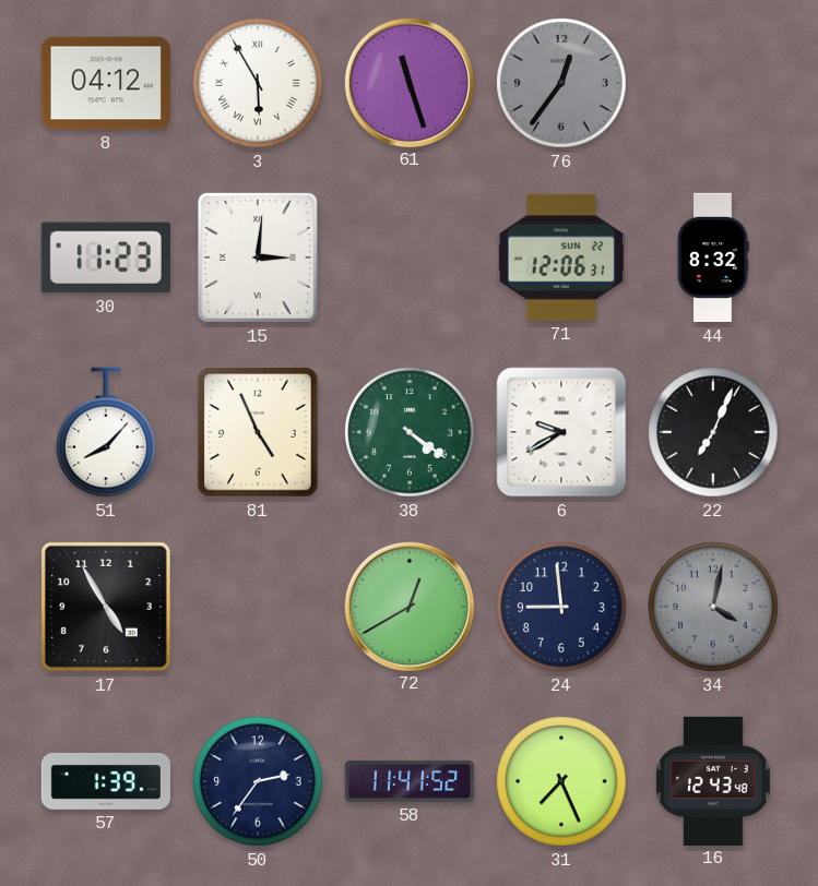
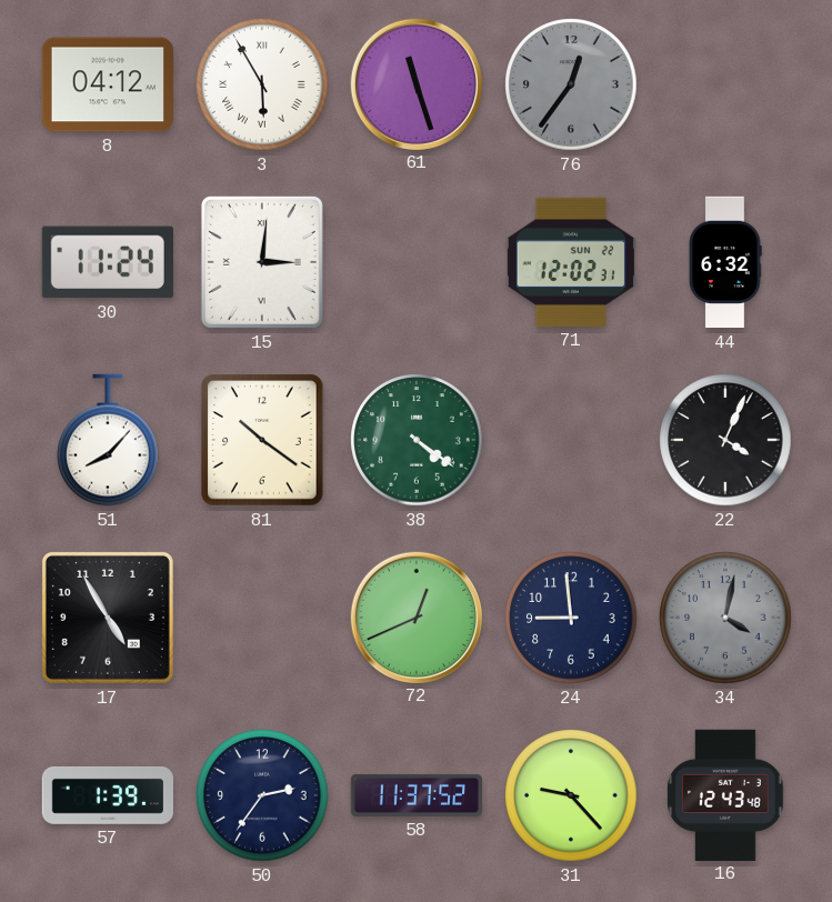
30: 11:23 -> 11:24 (108, 262)
71: 12:06 -> 12:02 (571, 262)
44: 8:32 -> 6:32 (725, 262)
81: 4:56 -> 10:21 (262, 440)
6: 9:40 -> none (561, 432)
22: 7:04 -> 4:04 (725, 440)
72: 12:40 -> 12:41 (415, 617)
58: 11:41 -> 11:37 (417, 795)
31: 7:26 -> 9:23 (571, 795)
